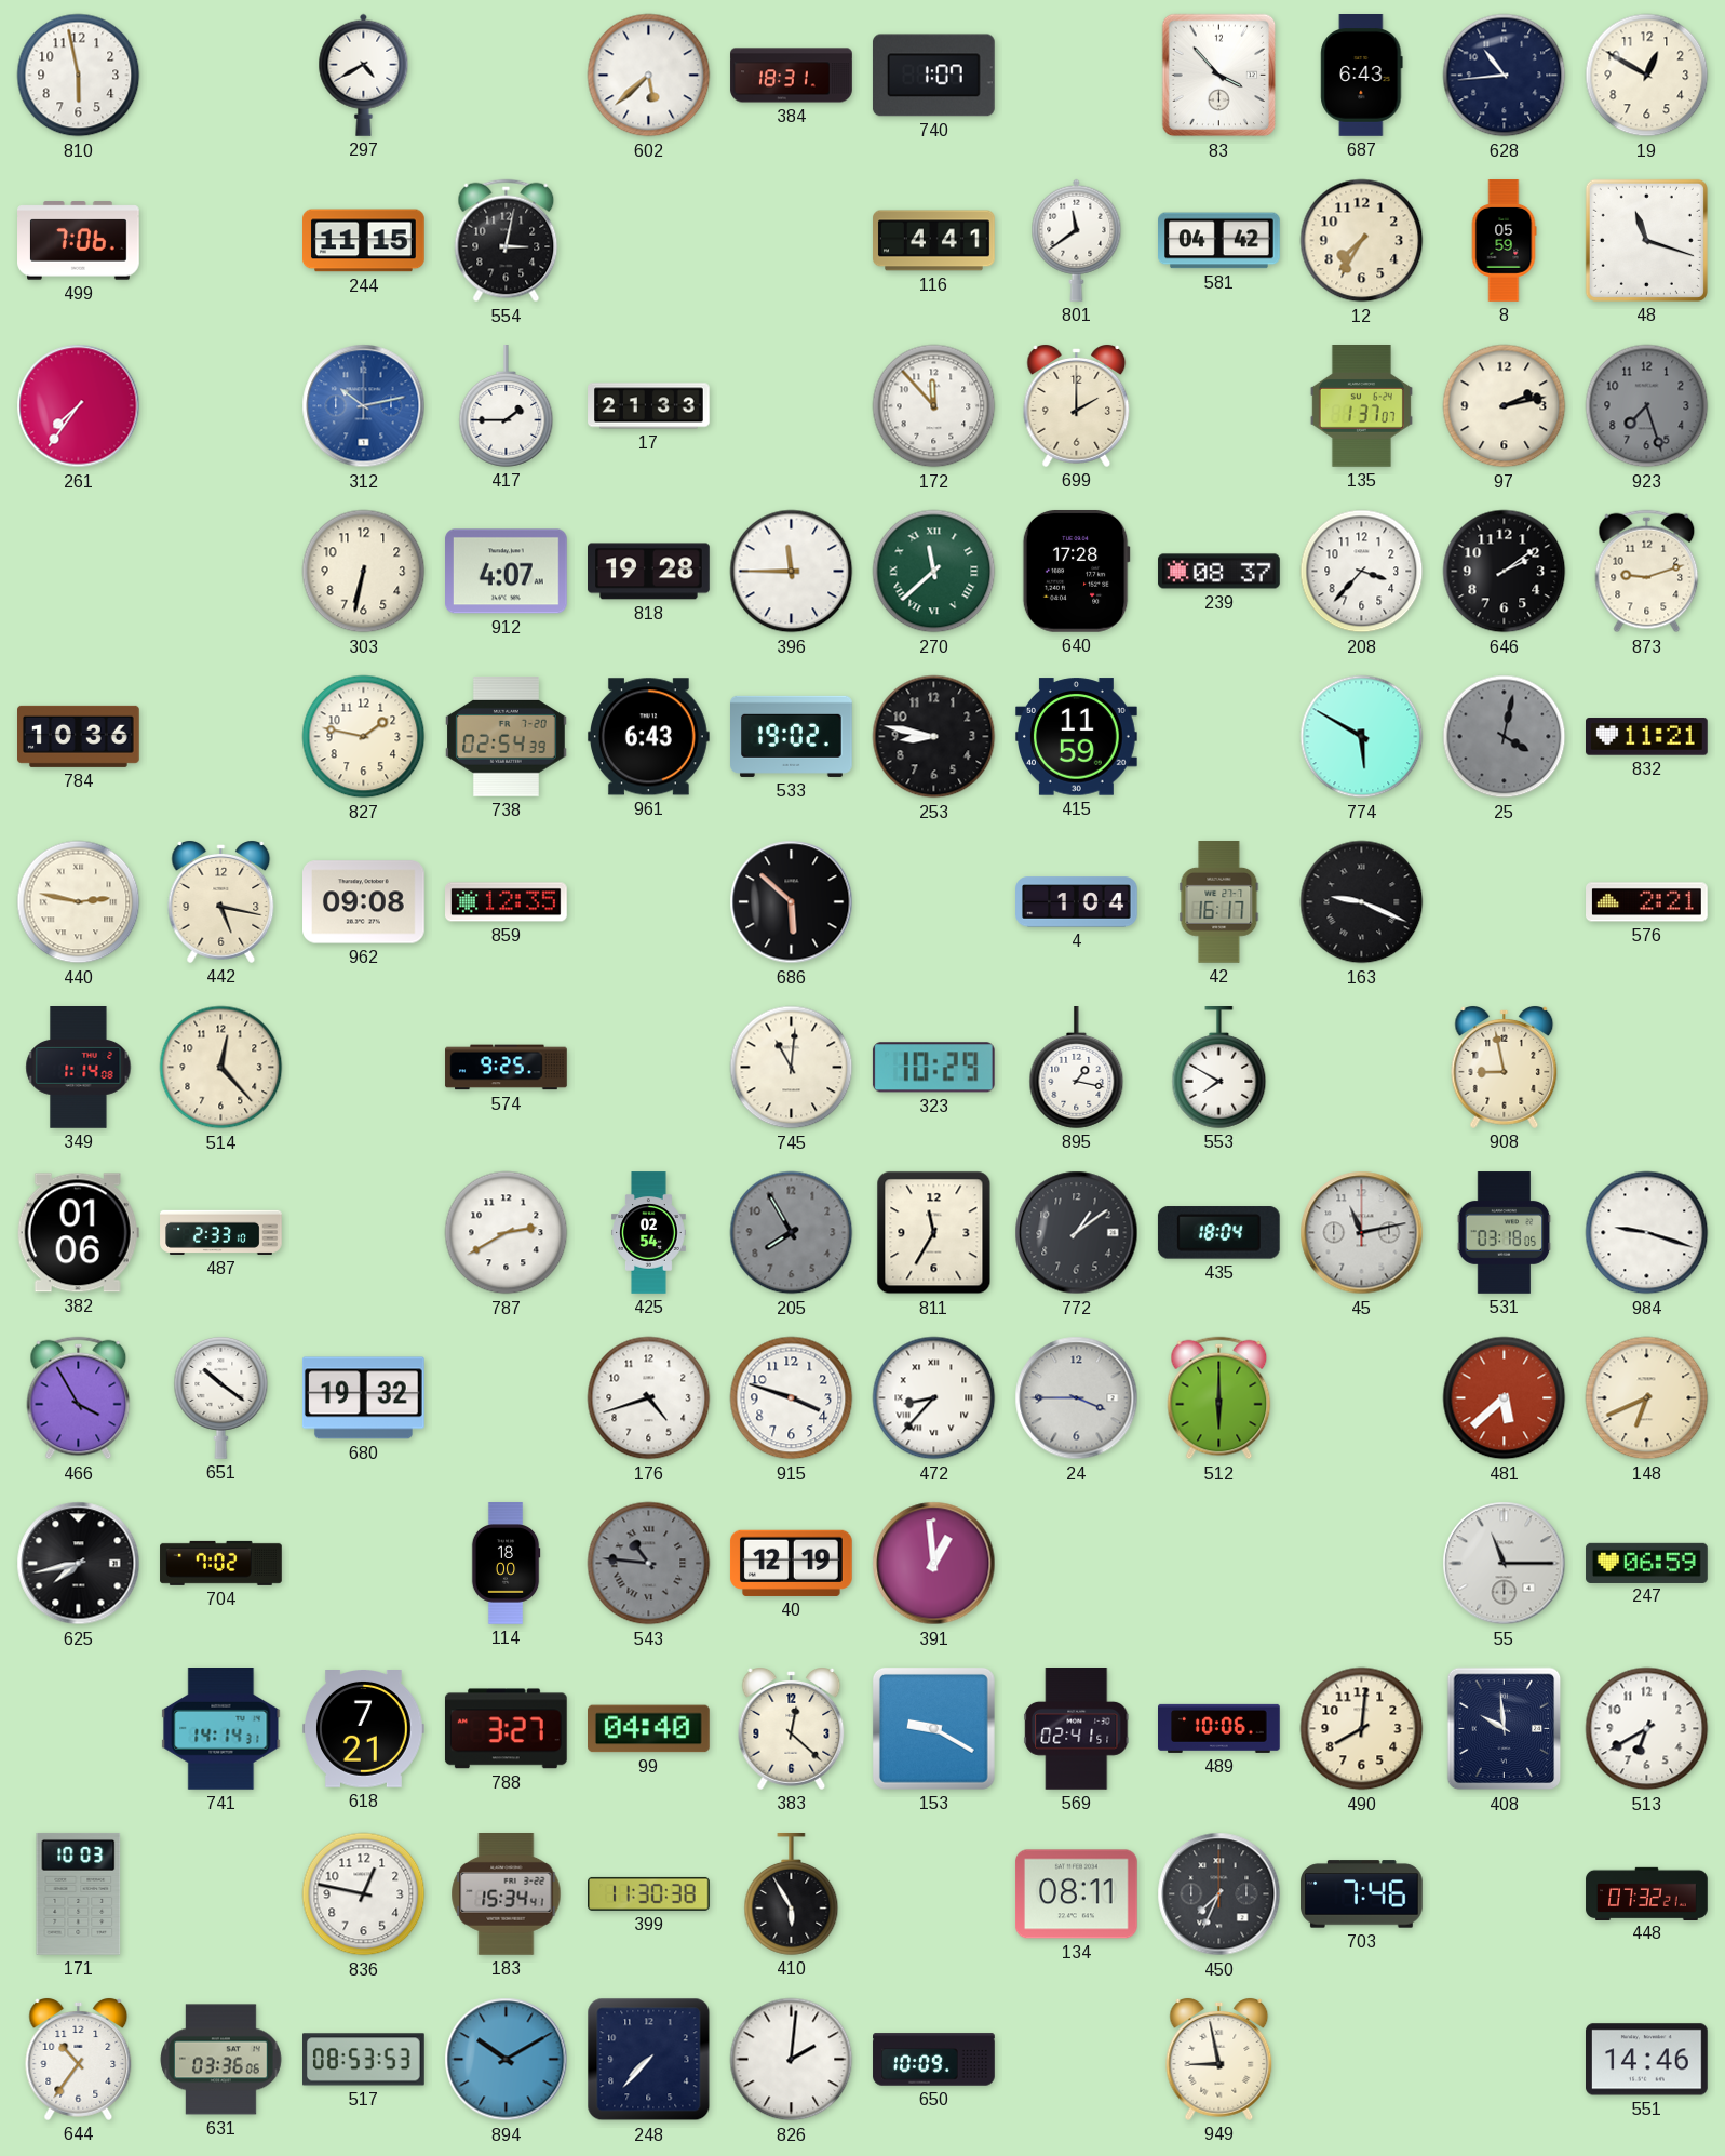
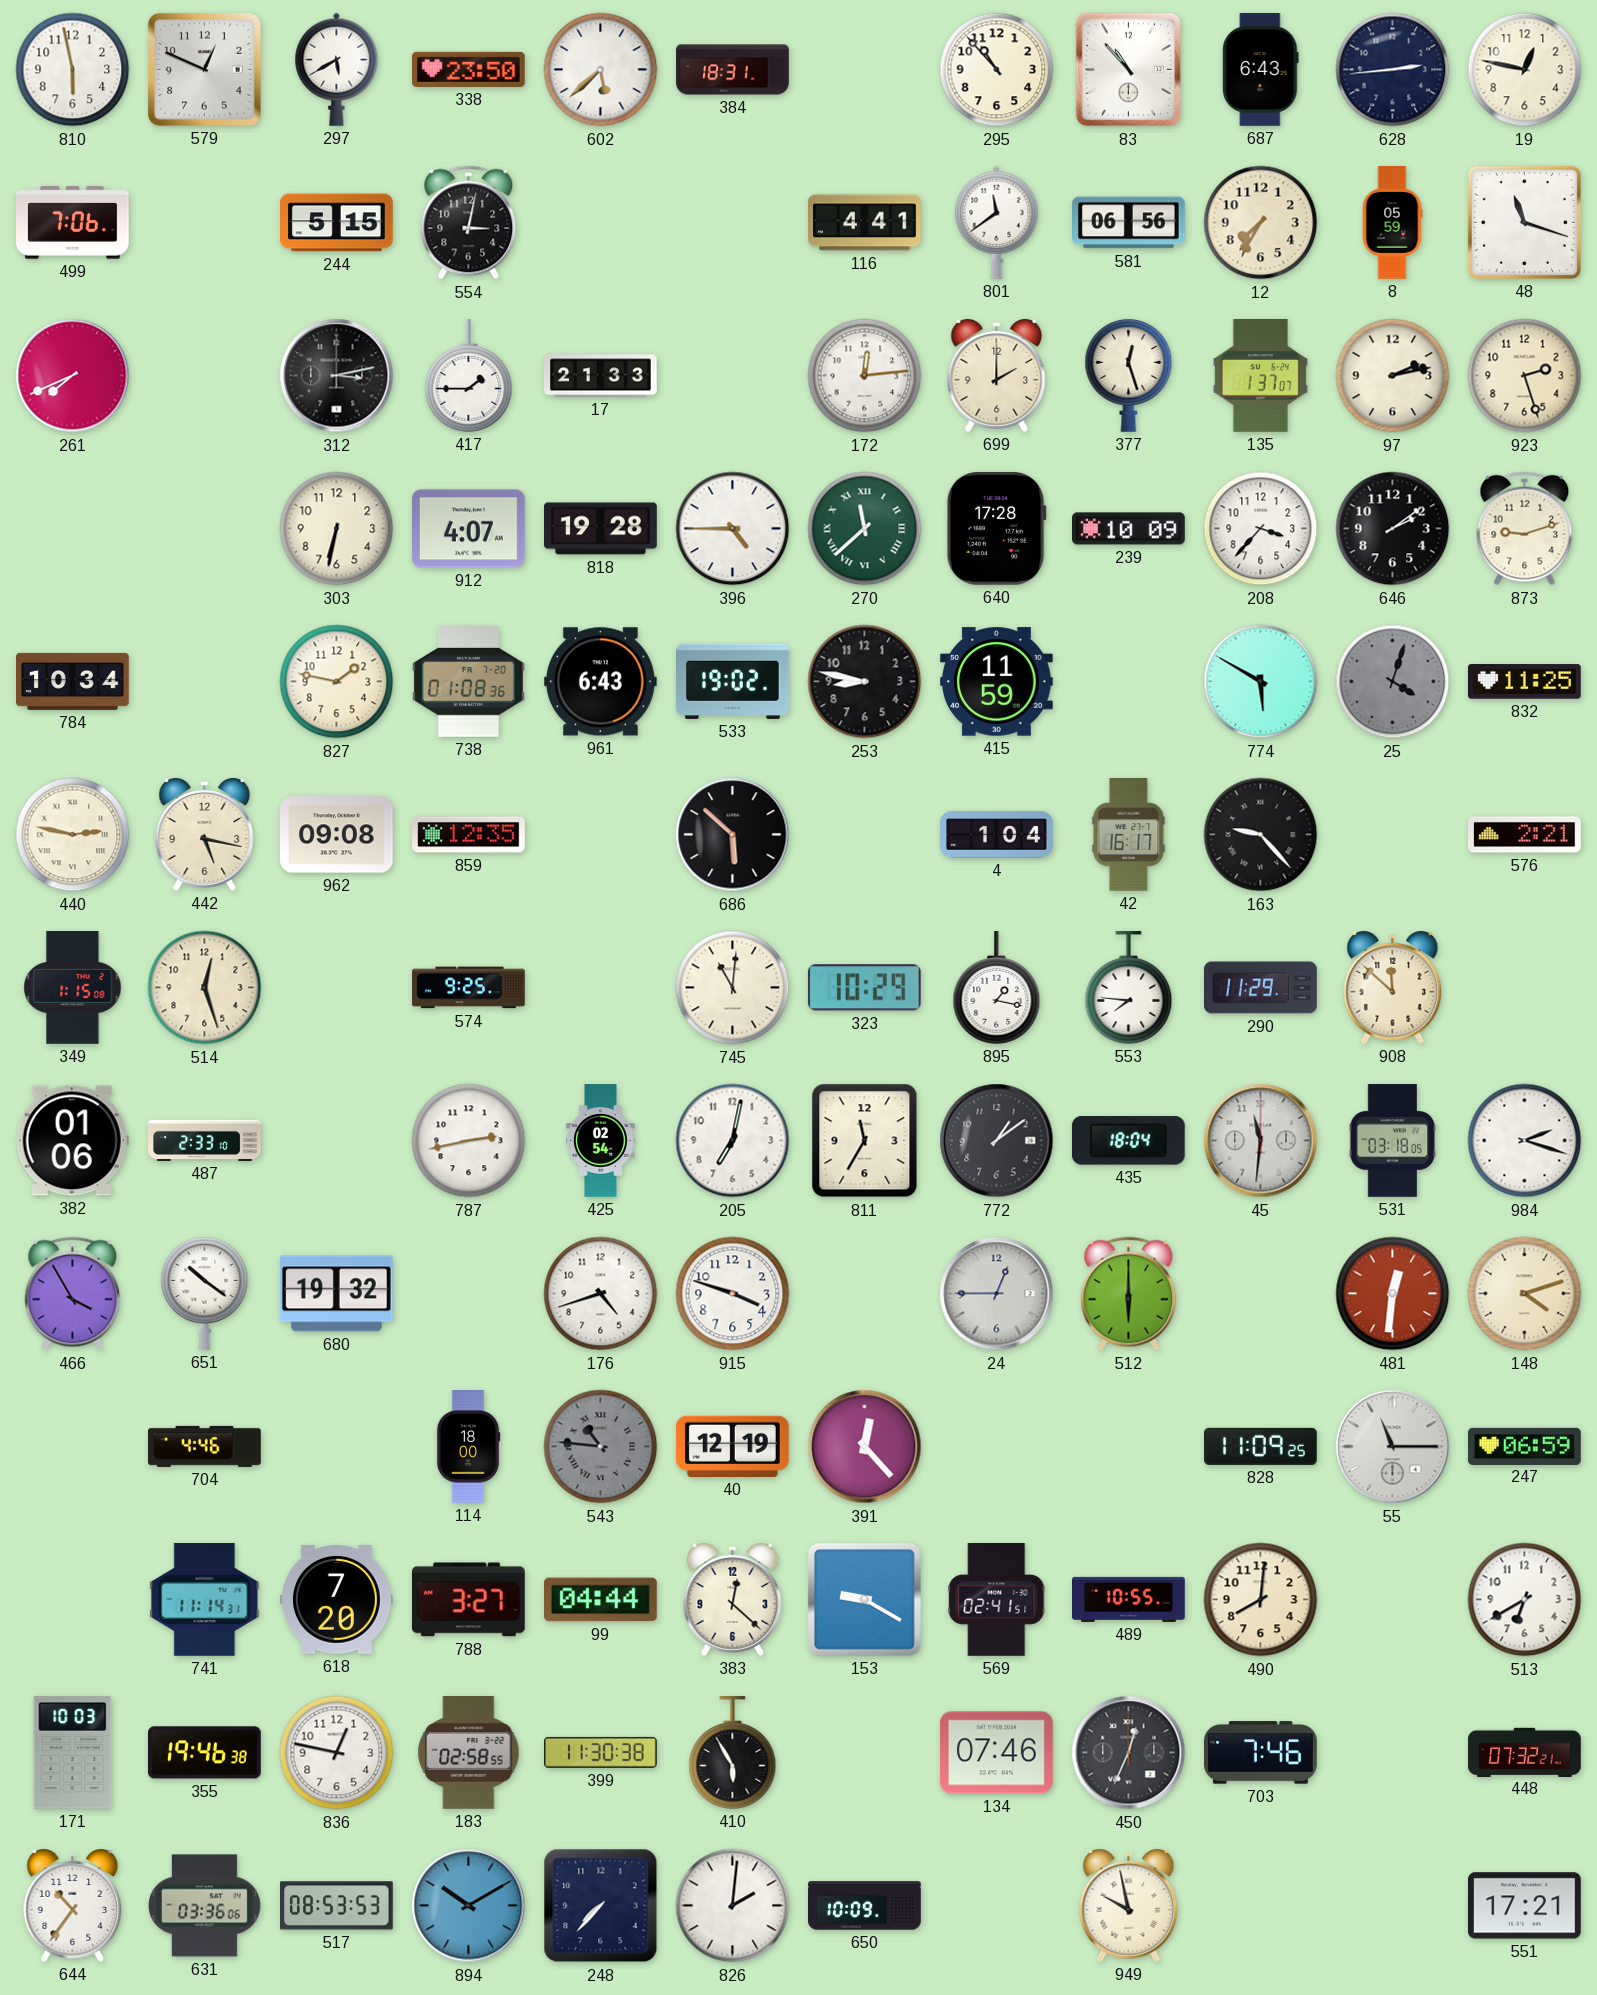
579: none -> 12:49 (204, 69)
297: 4:40 -> 5:40 (337, 69)
338: none -> 23:50 (469, 69)
740: 1:07 -> none (933, 76)
295: none -> 10:53 (997, 70)
83: 3:53 -> 10:53 (1129, 70)
628: 10:44 -> 2:44 (1393, 70)
19: 12:50 -> 12:47 (1525, 70)
244: 11:15 -> 5:15 (337, 223)
581: 04:42 -> 06:56 (1129, 223)
261: 7:36 -> 7:41 (73, 376)
312: 10:13 -> 3:13 (337, 376)
312 dial: blue -> black (337, 376)
172: 11:53 -> 12:14 (865, 376)
377: none -> 12:27 (1129, 375)
923: 7:27 -> 2:27 (1525, 376)
923 dial: grey -> cream (1525, 376)
396: 11:45 -> 4:45 (733, 529)
239: 08:37 -> 10:09 (1129, 529)
784: 10:36 -> 10:34 (73, 681)
738: 02:54 -> 01:08 (469, 682)
25: 4:02 -> 4:03 (1393, 682)
832: 11:21 -> 11:25 (1525, 682)
163: 9:19 -> 9:23 (1261, 835)
349: 1:14 -> 1:15 (73, 988)
514: 12:23 -> 12:27 (205, 988)
553: 7:50 -> 7:46 (1129, 988)
290: none -> 11:29 (1261, 988)
908: 8:58 -> 11:52 (1393, 988)
787: 2:40 -> 2:43 (469, 1141)
205: 7:55 -> 7:02 (733, 1141)
205 dial: grey -> white (733, 1141)
45: 11:13 -> 11:31 (1261, 1141)
984: 9:18 -> 2:18 (1525, 1141)
472: 8:37 -> none (934, 1398)
24: 3:45 -> 12:45 (997, 1294)
481: 5:38 -> 12:31 (1393, 1294)
148: 6:41 -> 4:12 (1525, 1294)
625: 7:43 -> none (79, 1564)
704: 7:02 -> 4:46 (205, 1446)
391: 12:59 -> 12:23 (865, 1447)
828: none -> 11:09 (1261, 1446)
741: 14:14 -> 11:14 (205, 1600)
618: 7:21 -> 7:20 (337, 1600)
99: 04:40 -> 04:44 (601, 1600)
489: 10:06 -> 10:55 (1129, 1599)
408: 9:59 -> none (1505, 1729)
355: none -> 19:46 (205, 1753)
183: 15:34 -> 02:58 (469, 1753)
134: 08:11 -> 07:46 (997, 1753)
450: 7:34 -> 12:34 (1129, 1753)
949: 8:58 -> 9:58 (1129, 1906)
551: 14:46 -> 17:21 (1525, 1906)
